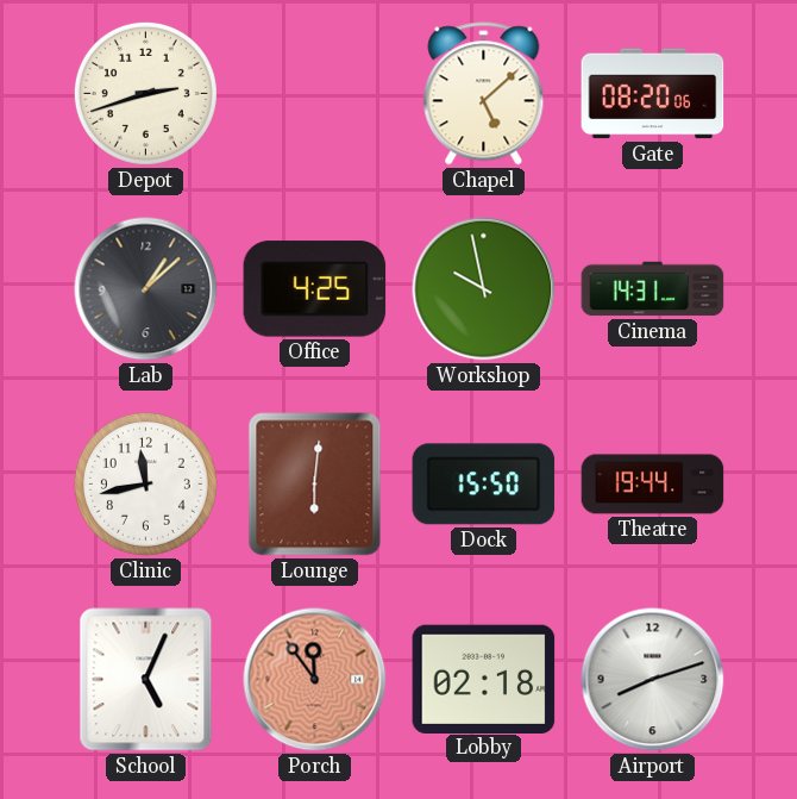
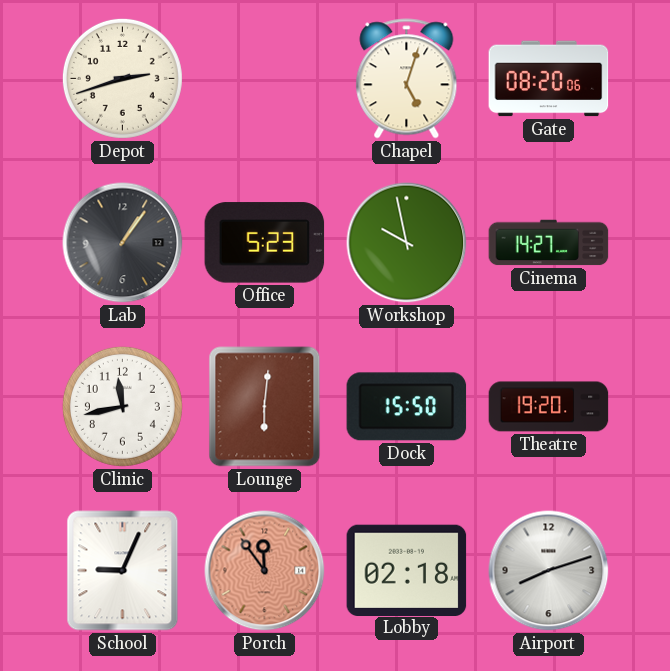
Chapel: 5:08 -> 5:03 (407, 79)
Lab: 1:08 -> 1:06 (123, 243)
Office: 4:25 -> 5:23 (265, 243)
Cinema: 14:31 -> 14:27 (549, 243)
Theatre: 19:44 -> 19:20 (549, 407)
School: 5:04 -> 9:04 (123, 571)
